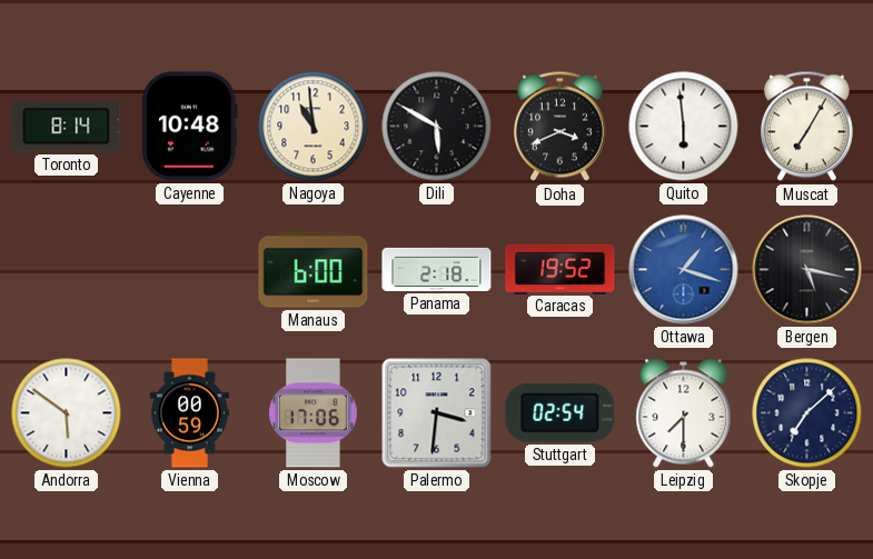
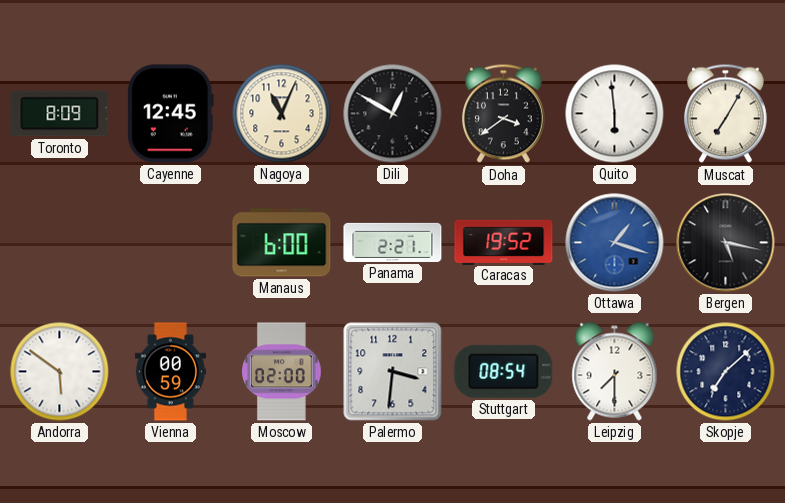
Toronto: 8:14 -> 8:09 (60, 114)
Cayenne: 10:48 -> 12:45 (170, 114)
Nagoya: 10:59 -> 11:04 (282, 114)
Dili: 5:50 -> 12:50 (393, 114)
Doha: 3:41 -> 3:39 (503, 114)
Panama: 2:18 -> 2:21 (393, 242)
Moscow: 17:06 -> 02:00 (282, 372)
Stuttgart: 02:54 -> 08:54 (504, 371)
